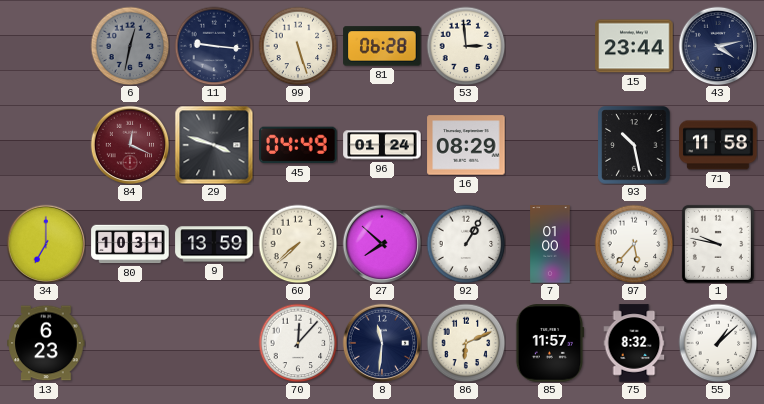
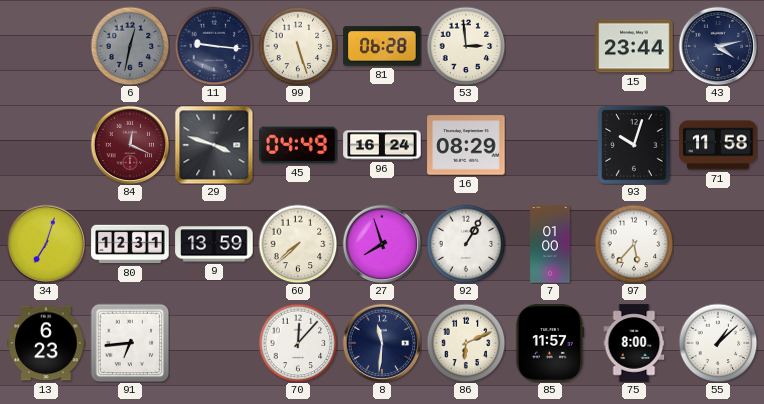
96: 01:24 -> 16:24 (382, 145)
93: 10:28 -> 10:03 (634, 145)
34: 7:00 -> 7:03 (46, 244)
80: 10:31 -> 12:31 (130, 244)
27: 7:52 -> 7:57 (382, 244)
1: 9:47 -> none (718, 244)
91: none -> 6:44 (130, 343)
75: 8:32 -> 8:00 (634, 343)
